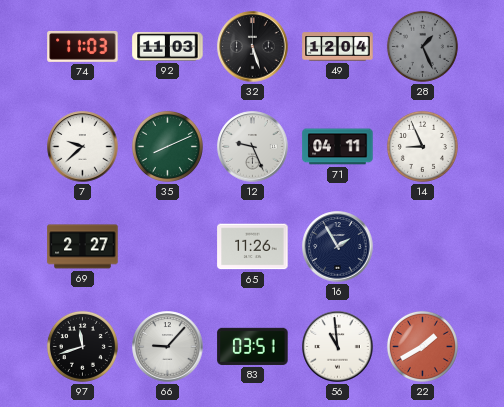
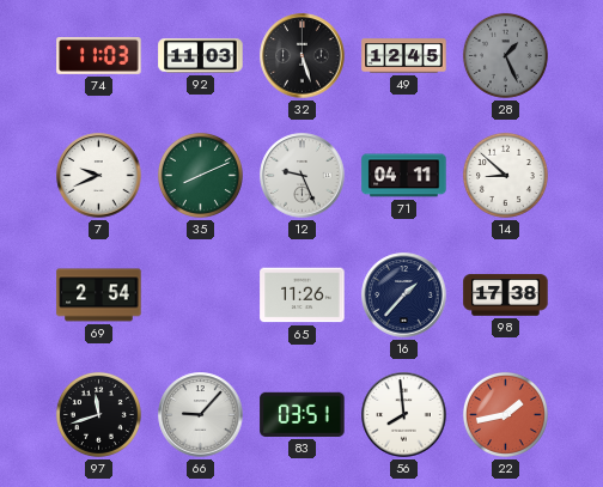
49: 12:04 -> 12:45 (404, 56)
7: 9:38 -> 9:41 (99, 176)
14: 8:56 -> 8:52 (505, 175)
69: 2:27 -> 2:54 (99, 296)
16: 1:55 -> 1:37 (404, 296)
98: none -> 17:38 (506, 296)
56: 10:59 -> 7:59 (404, 415)
22: 1:40 -> 1:43 (505, 414)
